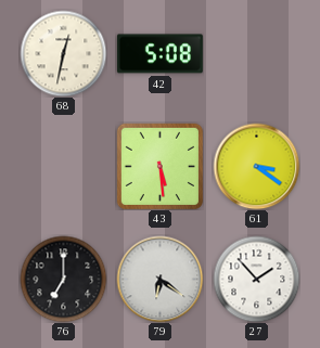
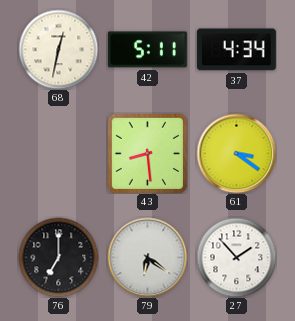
42: 5:08 -> 5:11 (147, 50)
37: none -> 4:34 (236, 50)
43: 5:29 -> 8:29 (147, 153)
